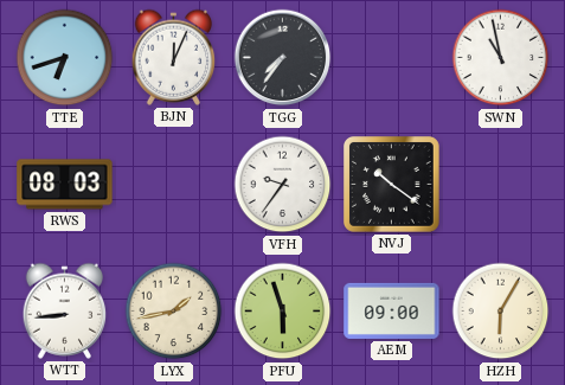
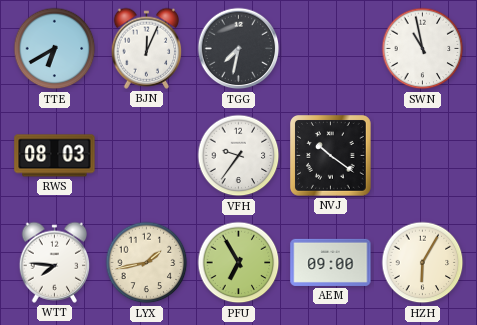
TTE: 6:42 -> 6:40 (55, 49)
TGG: 7:36 -> 7:32 (239, 49)
WTT: 8:44 -> 7:46 (55, 262)
PFU: 5:57 -> 6:55 (239, 263)
